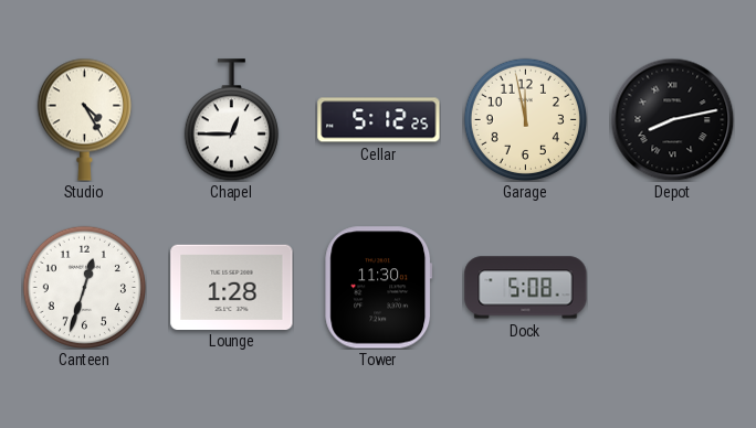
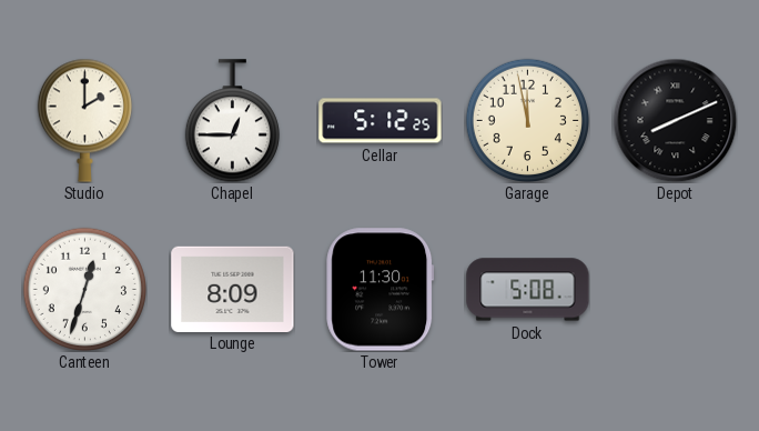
Studio: 4:25 -> 2:00 (84, 120)
Depot: 8:13 -> 8:11 (675, 120)
Lounge: 1:28 -> 8:09 (233, 289)
